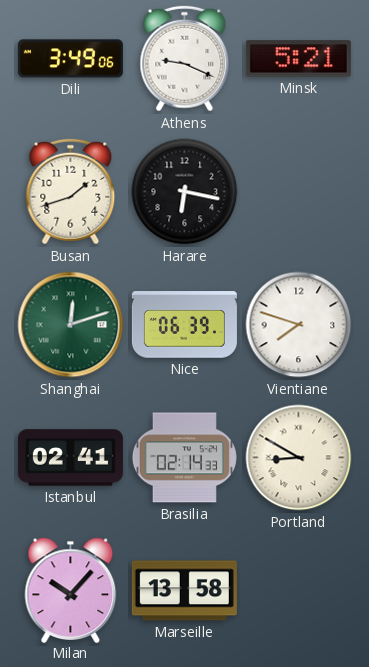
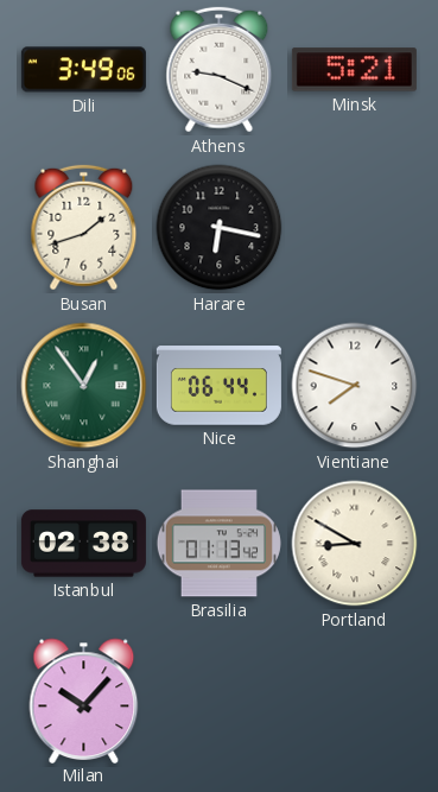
Shanghai: 12:12 -> 12:54 (84, 386)
Nice: 06:39 -> 06:44 (218, 386)
Istanbul: 02:41 -> 02:38 (83, 544)
Brasilia: 02:14 -> 01:13 (218, 544)
Marseille: 13:58 -> none (184, 591)
